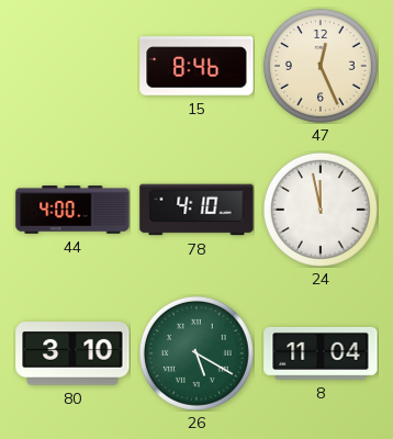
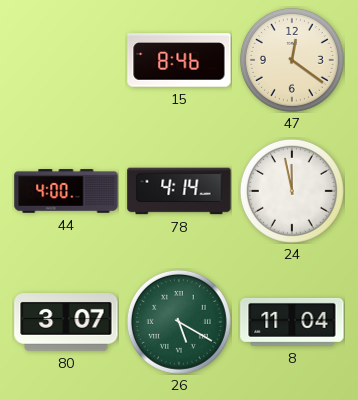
47: 12:26 -> 12:21 (292, 60)
78: 4:10 -> 4:14 (179, 191)
80: 3:10 -> 3:07 (66, 322)
